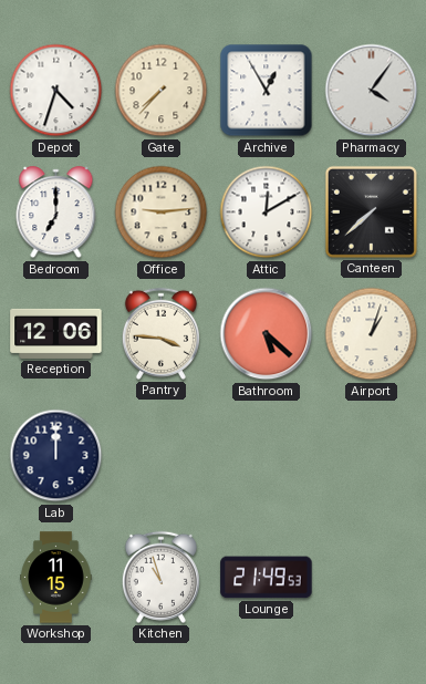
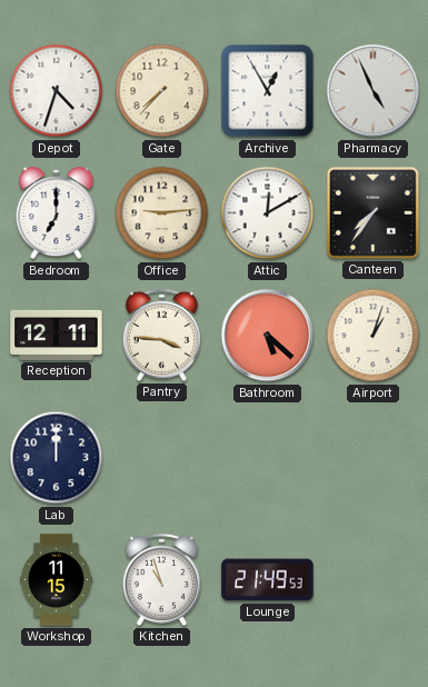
Pharmacy: 4:06 -> 4:56 (374, 91)
Canteen: 7:38 -> 7:36 (372, 212)
Reception: 12:06 -> 12:11 (57, 335)
